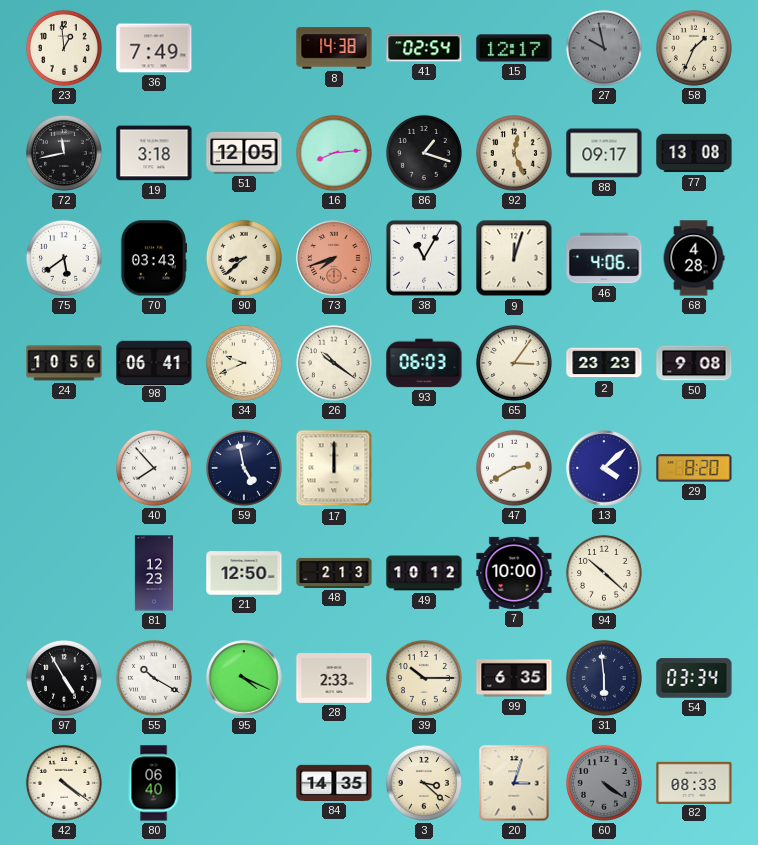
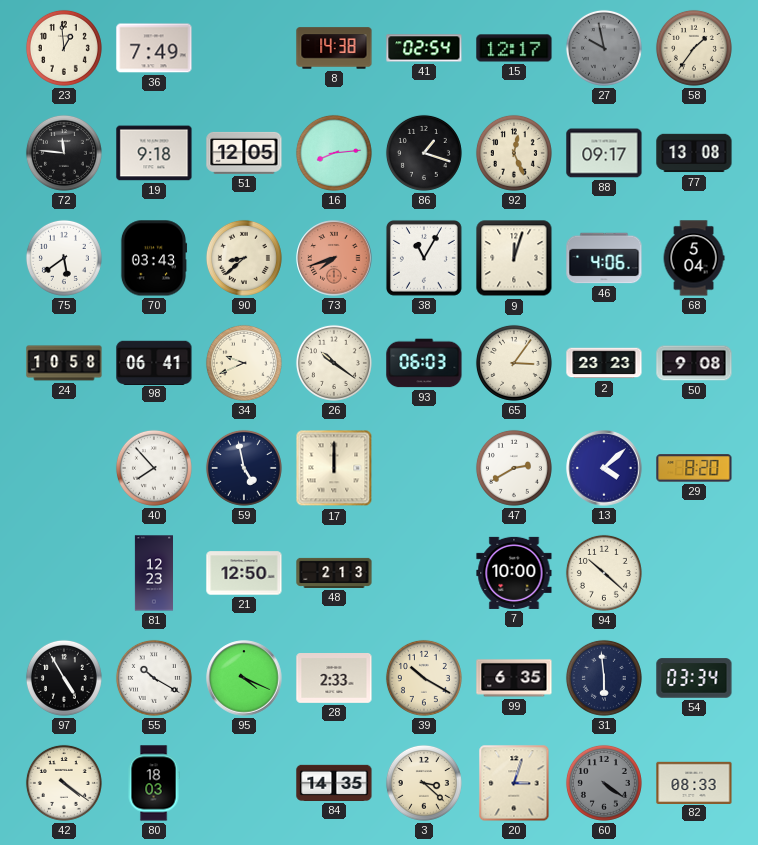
58: 1:34 -> 1:36 (694, 48)
72: 11:43 -> 11:46 (64, 153)
19: 3:18 -> 9:18 (154, 153)
68: 4:28 -> 5:04 (694, 258)
24: 10:56 -> 10:58 (64, 363)
49: 10:12 -> none (424, 573)
39: 10:15 -> 10:20 (424, 678)
80: 06:40 -> 18:03 (154, 783)
